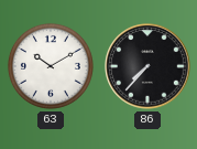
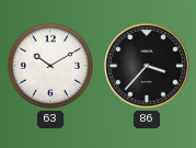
86: 7:37 -> 3:37 (147, 66)
